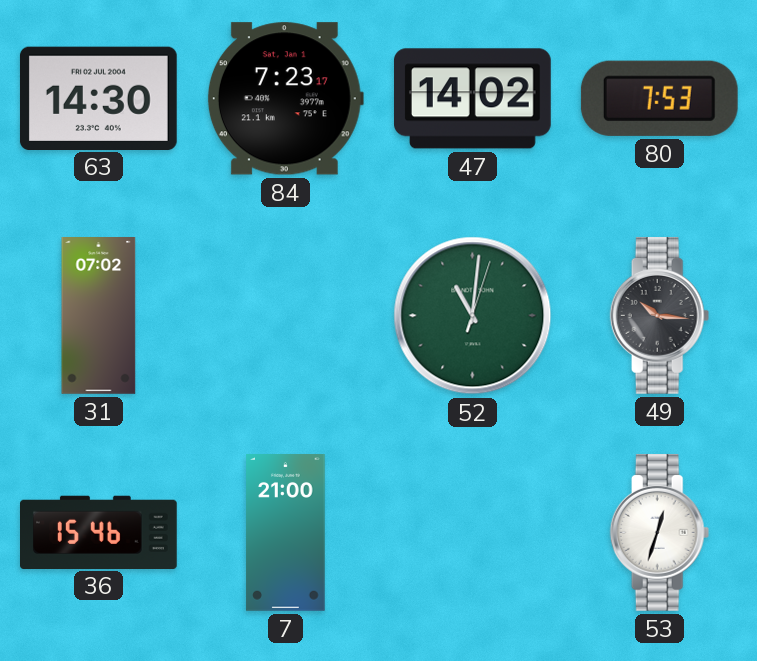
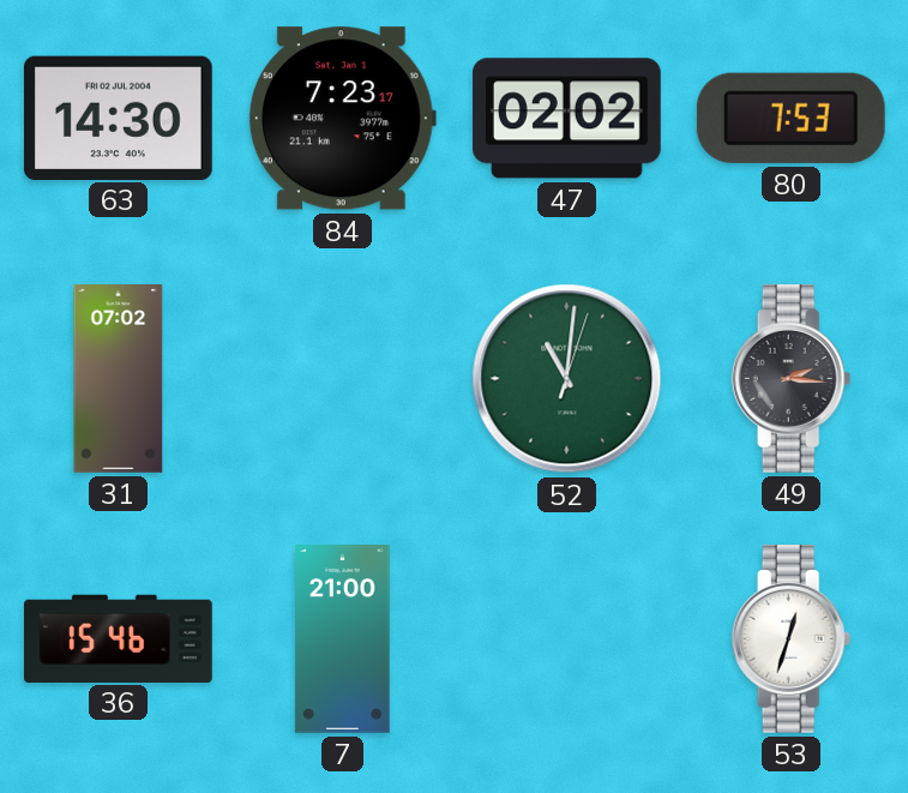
47: 14:02 -> 02:02 (567, 119)
49: 10:16 -> 2:16 (792, 379)
